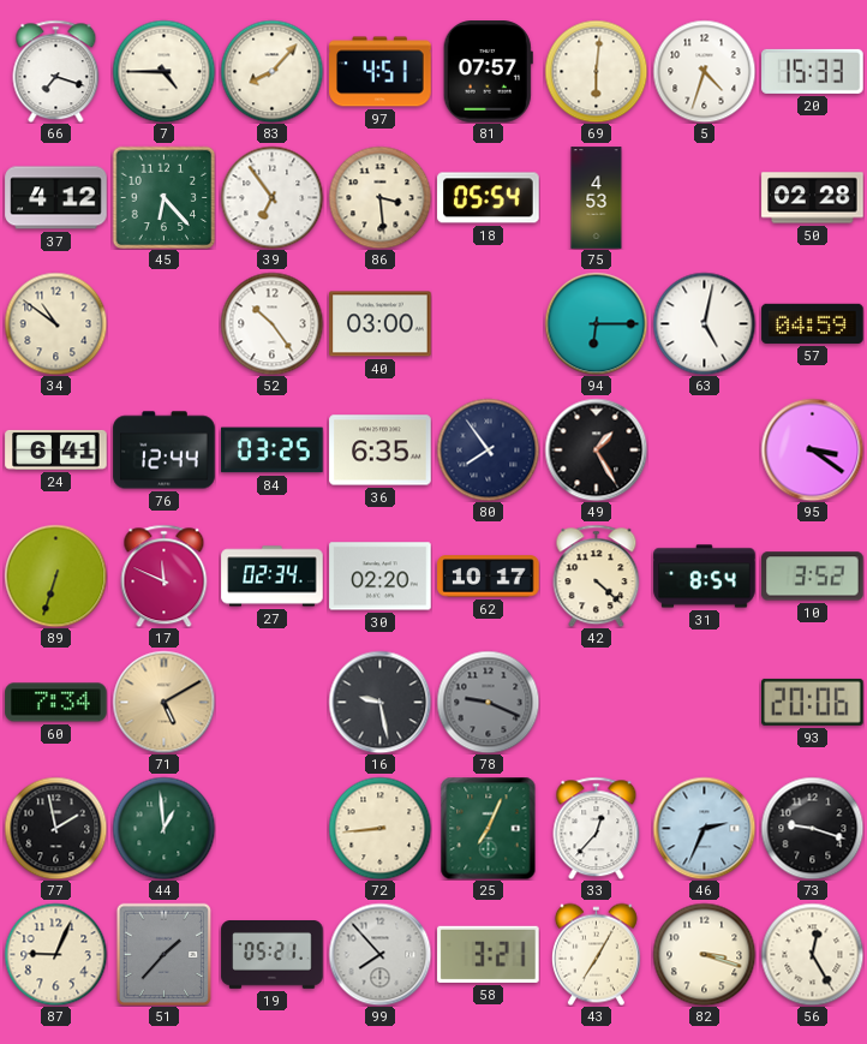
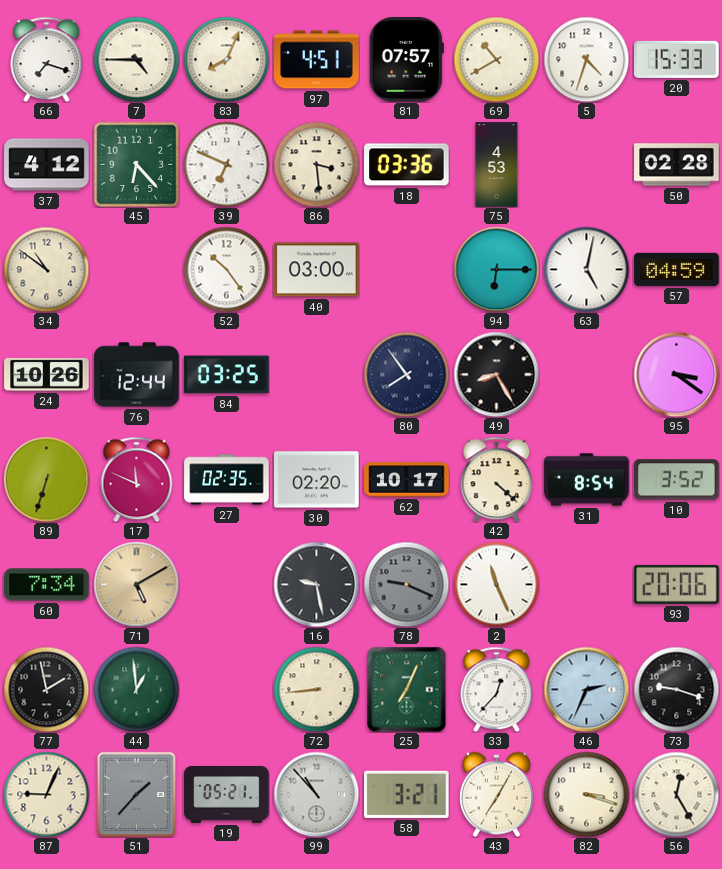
83: 8:07 -> 8:04 (226, 59)
69: 6:01 -> 10:40 (496, 59)
39: 6:54 -> 6:49 (226, 164)
18: 05:54 -> 03:36 (407, 165)
24: 6:41 -> 10:26 (47, 374)
36: 6:35 -> none (381, 451)
49: 1:25 -> 8:25 (496, 374)
27: 02:34 -> 02:35 (227, 480)
2: none -> 11:26 (496, 584)
99: 7:53 -> 10:53 (316, 794)
